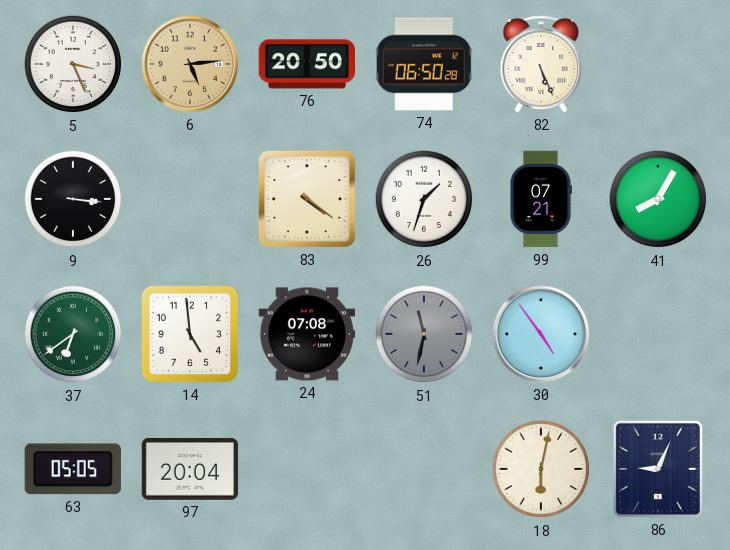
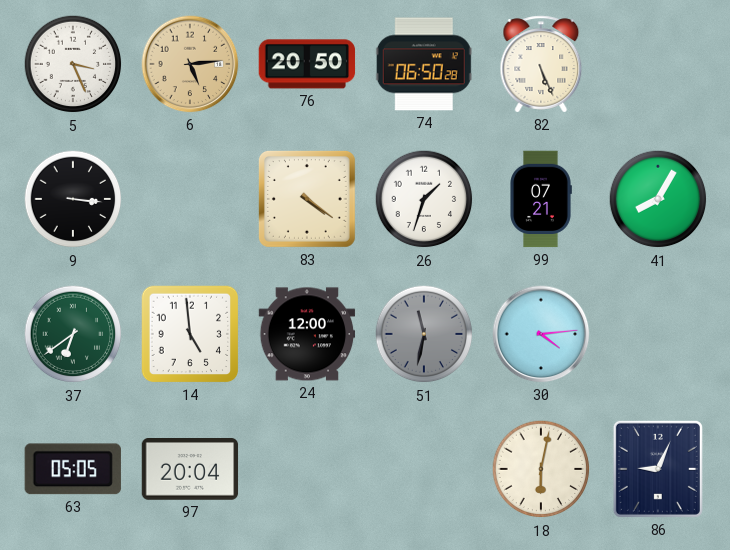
24: 07:08 -> 12:00 (307, 334)
30: 4:54 -> 4:14 (541, 334)
